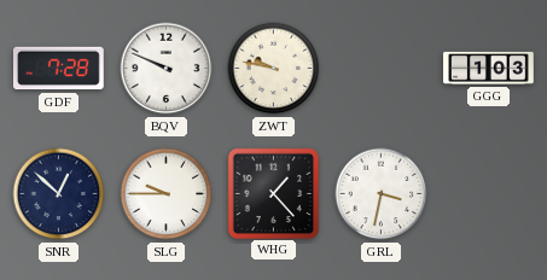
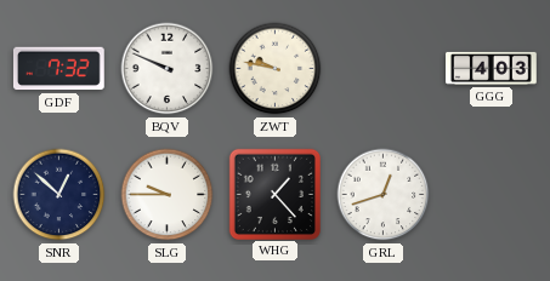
GDF: 7:28 -> 7:32 (59, 69)
GGG: 1:03 -> 4:03 (492, 68)
GRL: 3:32 -> 12:42 (384, 195)
